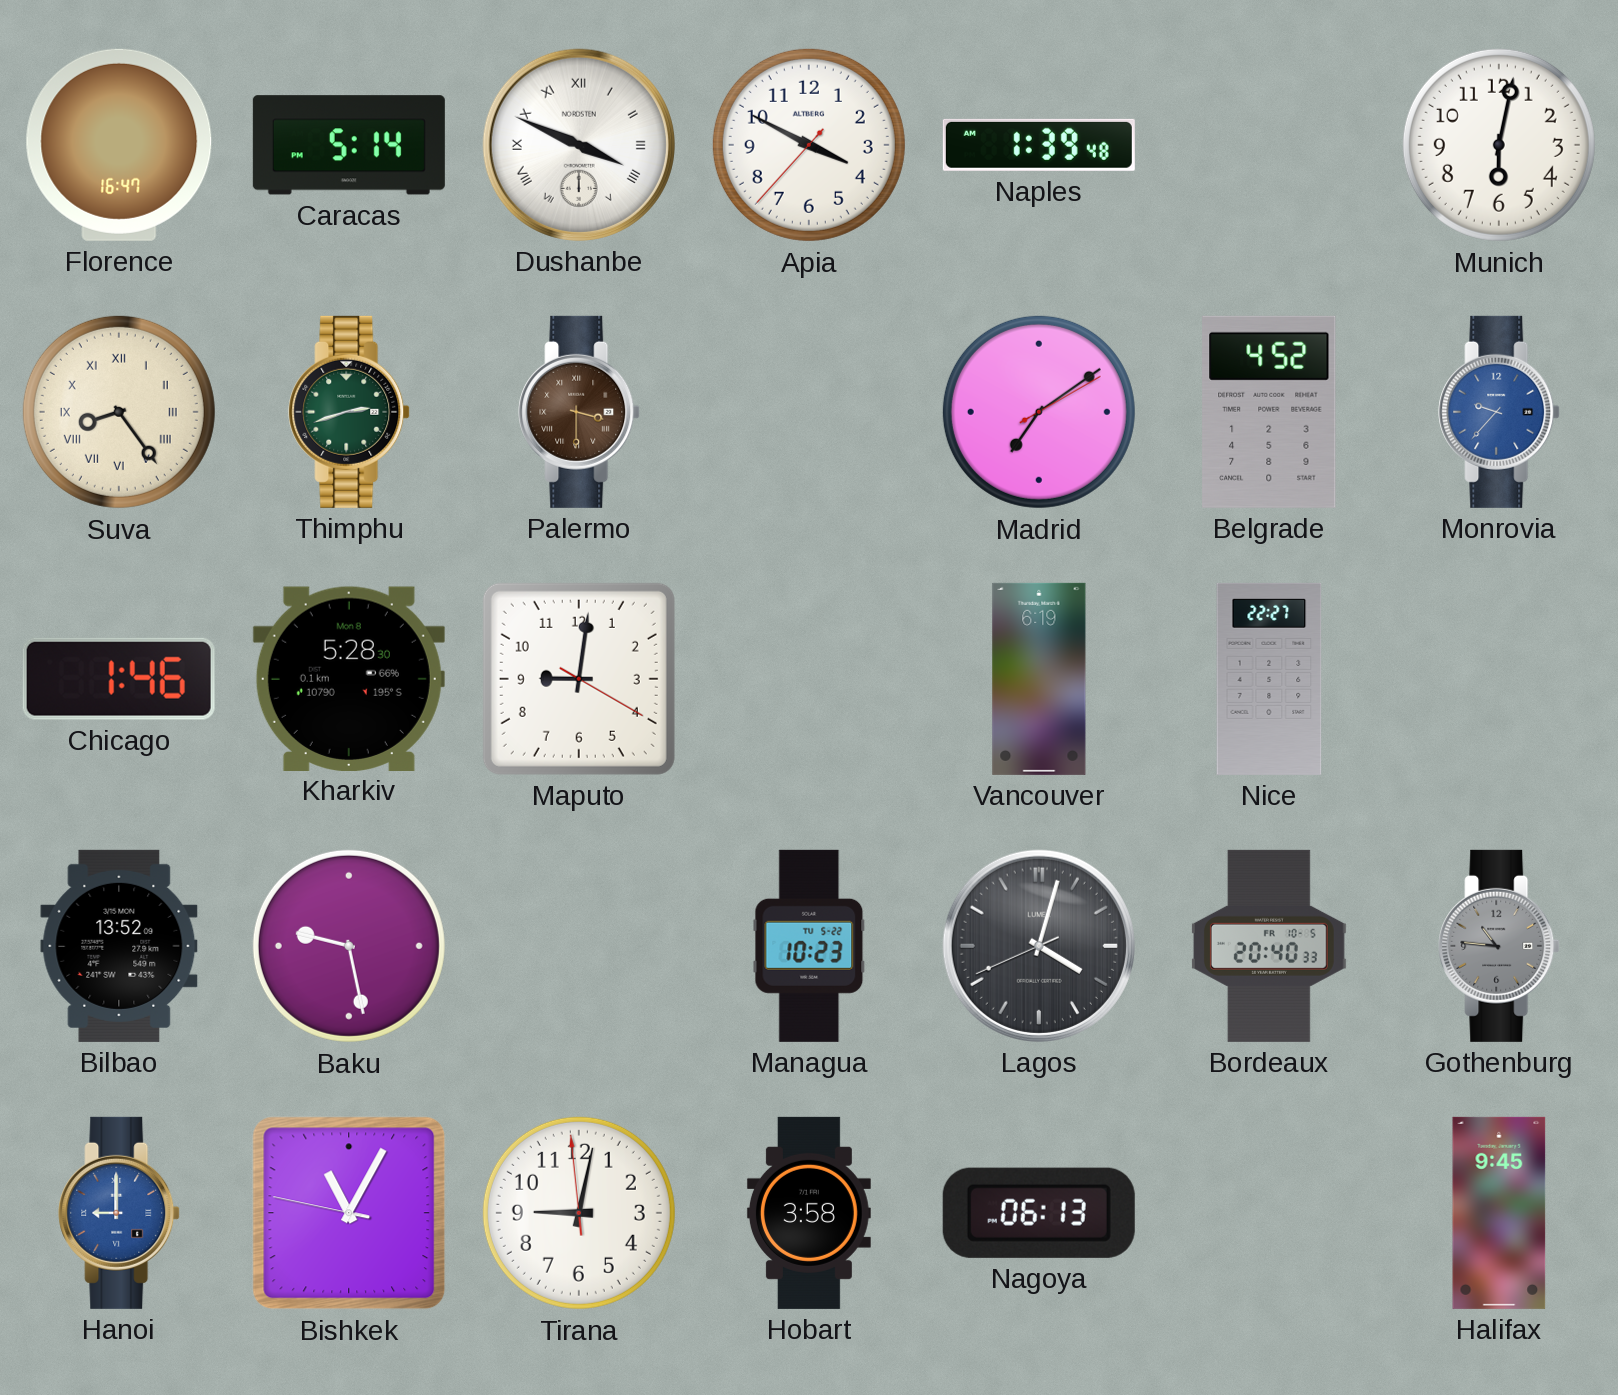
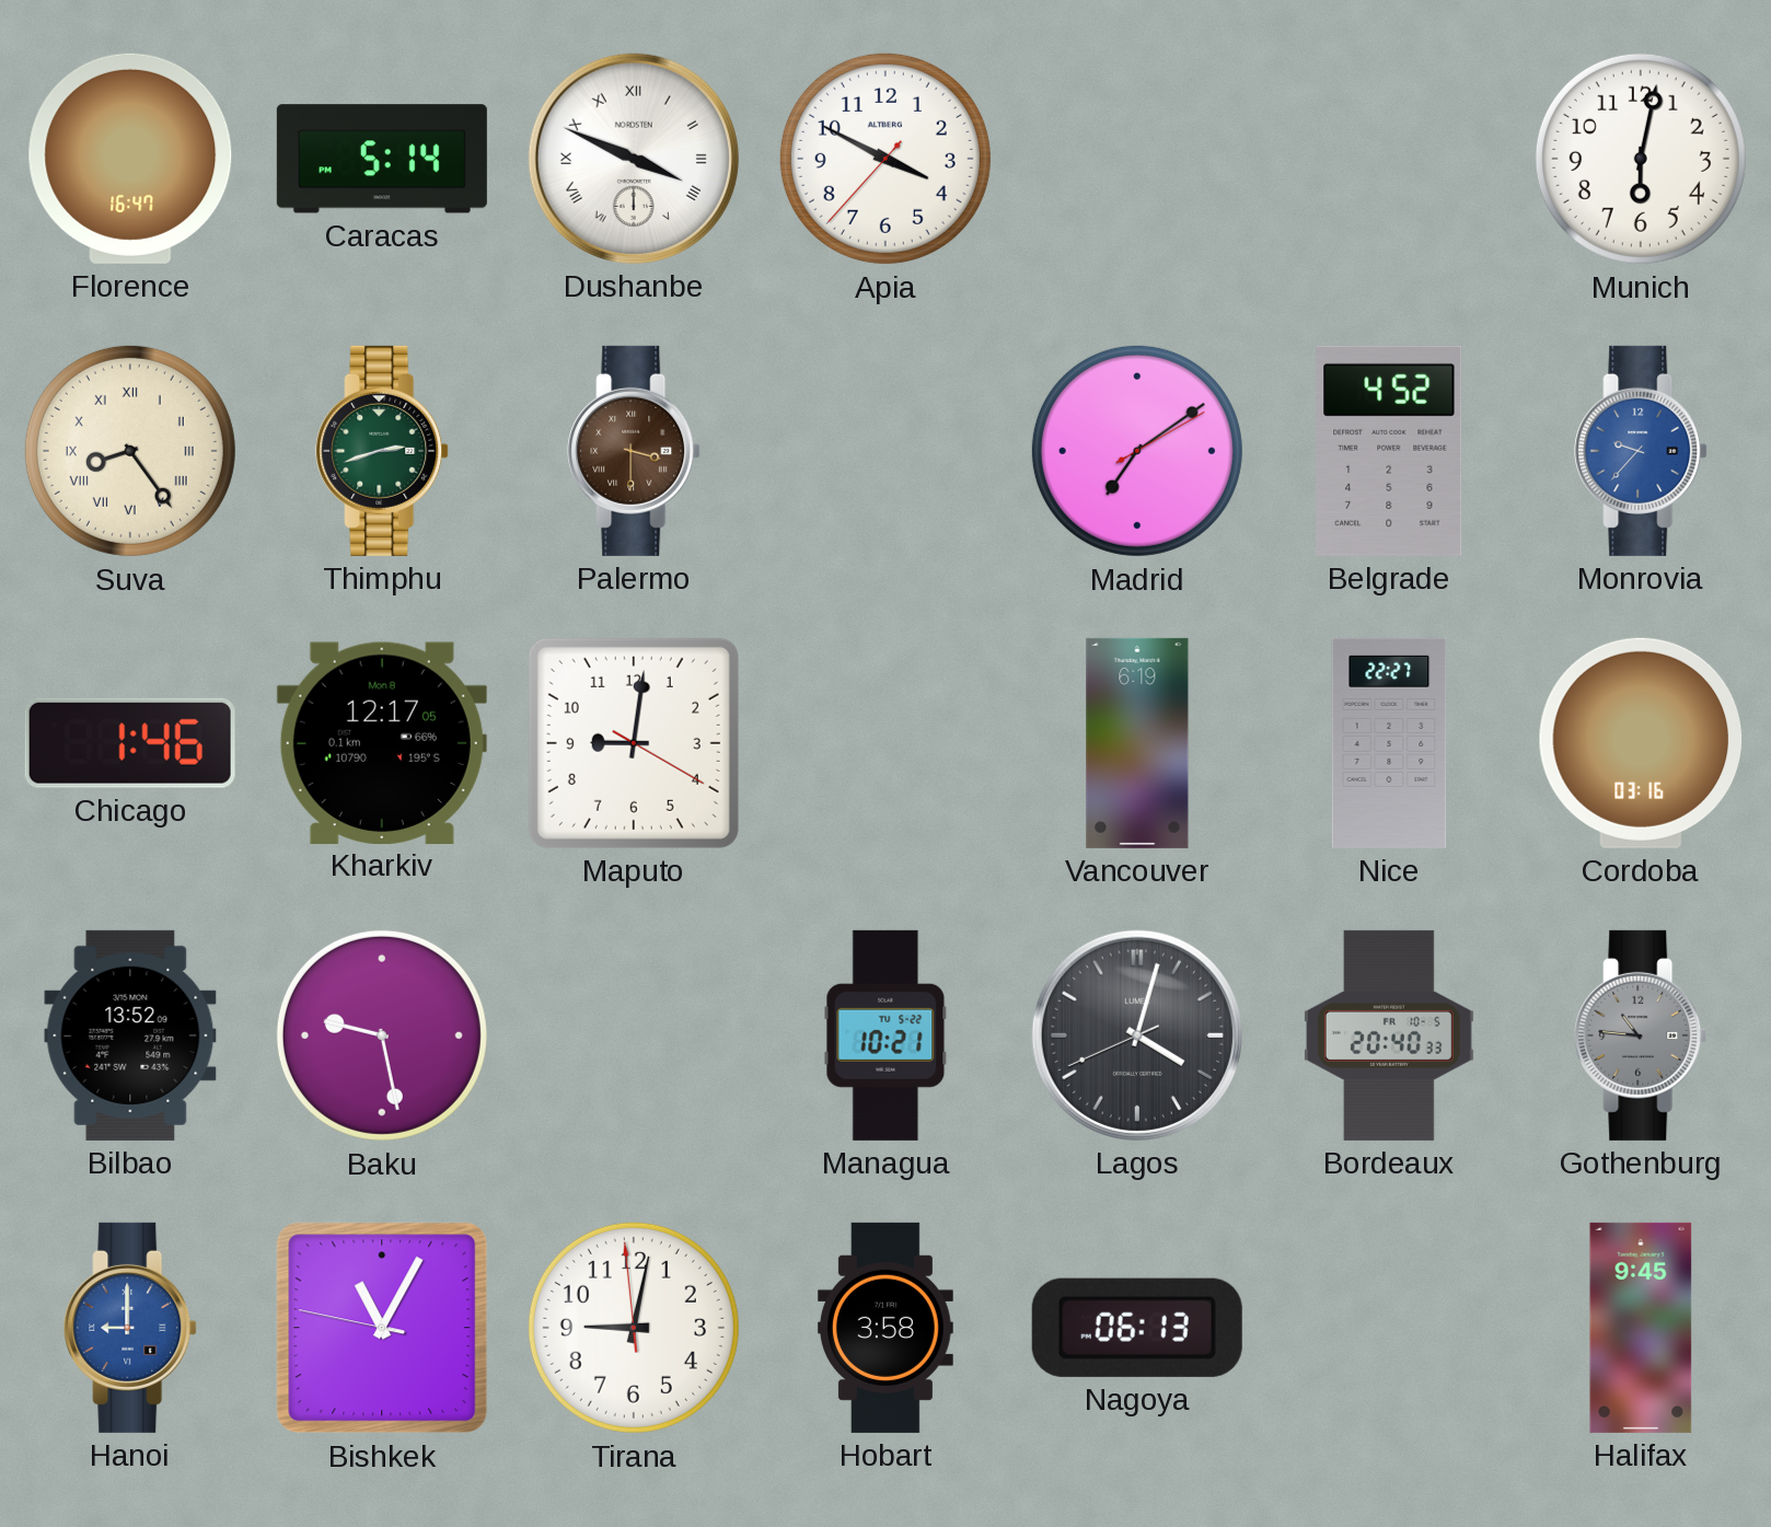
Naples: 1:39 -> none (1039, 145)
Kharkiv: 5:28 -> 12:17 (382, 742)
Cordoba: none -> 03:16 (1641, 743)
Managua: 10:23 -> 10:21 (885, 1036)
